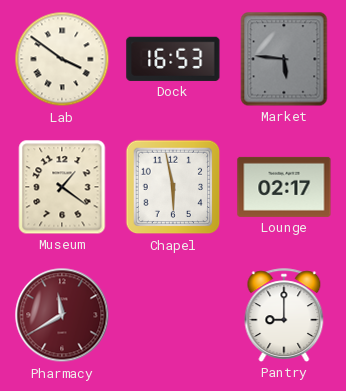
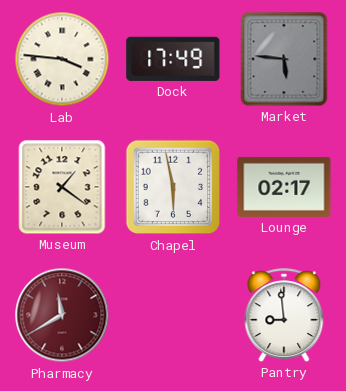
Lab: 3:51 -> 3:46 (62, 59)
Dock: 16:53 -> 17:49 (173, 59)
Pantry: 9:00 -> 8:59 (284, 315)
